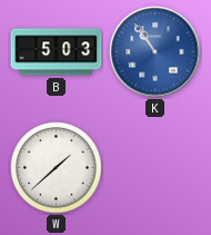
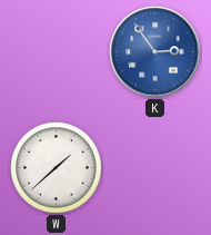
B: 5:03 -> none (57, 52)
K: 10:54 -> 2:54 (155, 52)
